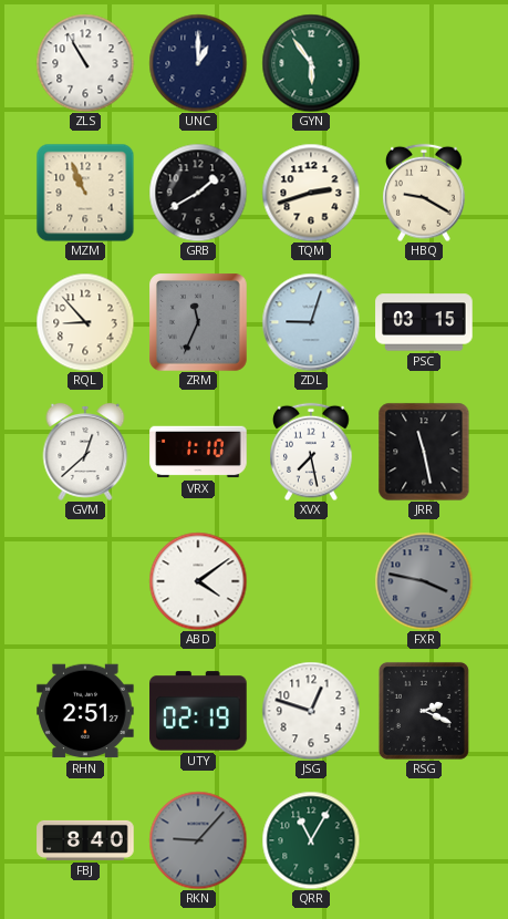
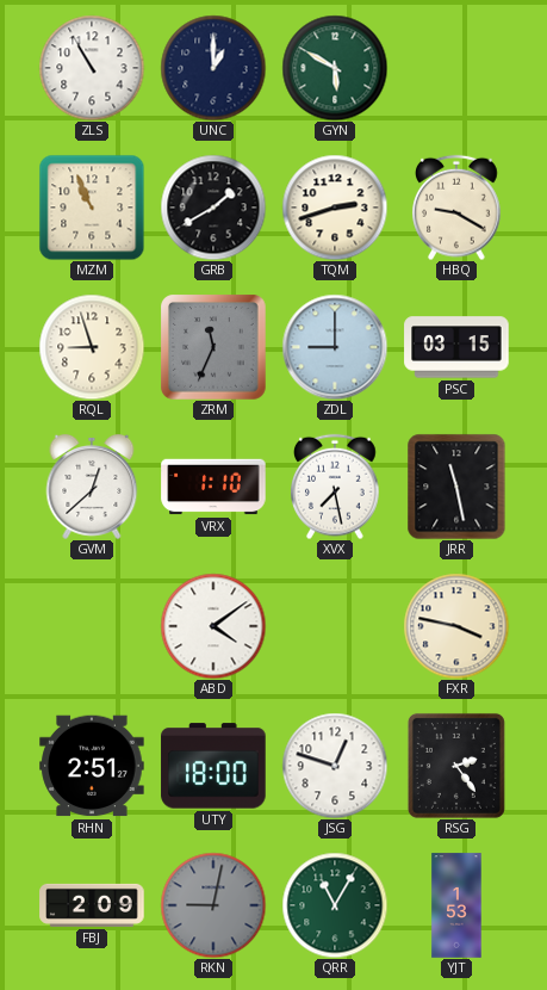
GYN: 5:54 -> 5:50 (335, 68)
RQL: 8:53 -> 8:57 (92, 347)
ZDL: 9:03 -> 9:00 (335, 347)
FXR dial: grey -> cream (456, 626)
UTY: 02:19 -> 18:00 (213, 766)
RSG: 2:19 -> 2:24 (456, 766)
FBJ: 8:40 -> 2:09 (92, 905)
RKN: 9:07 -> 9:02 (213, 905)
YJT: none -> 1:53 (456, 905)
